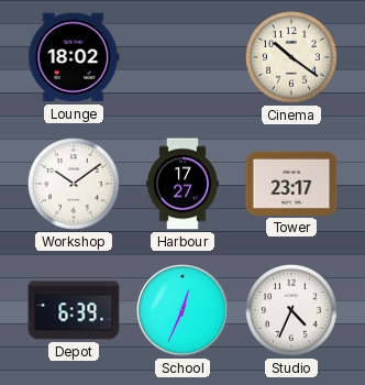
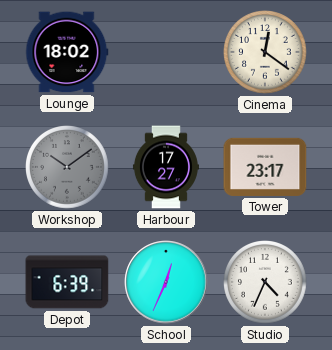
Cinema: 10:21 -> 12:21 (266, 53)
Workshop dial: white -> grey (68, 168)
